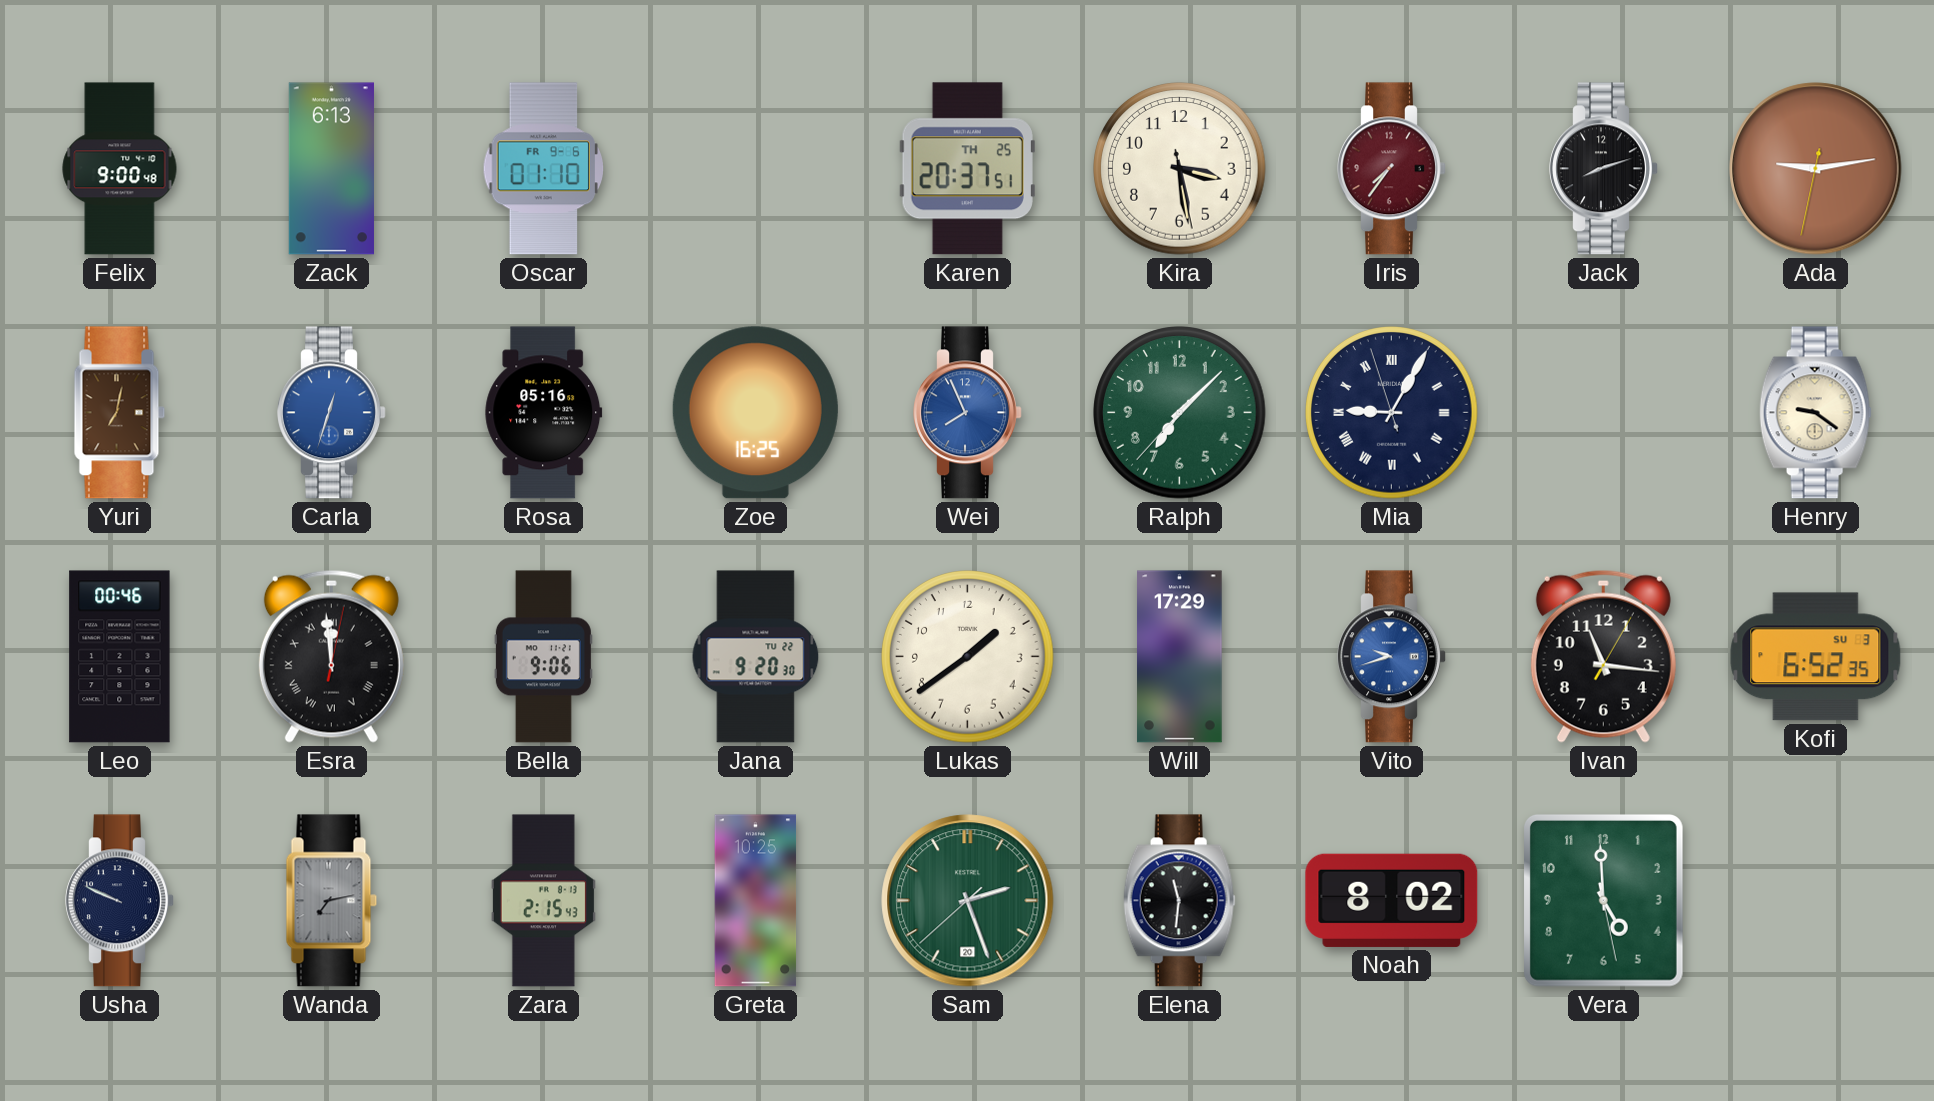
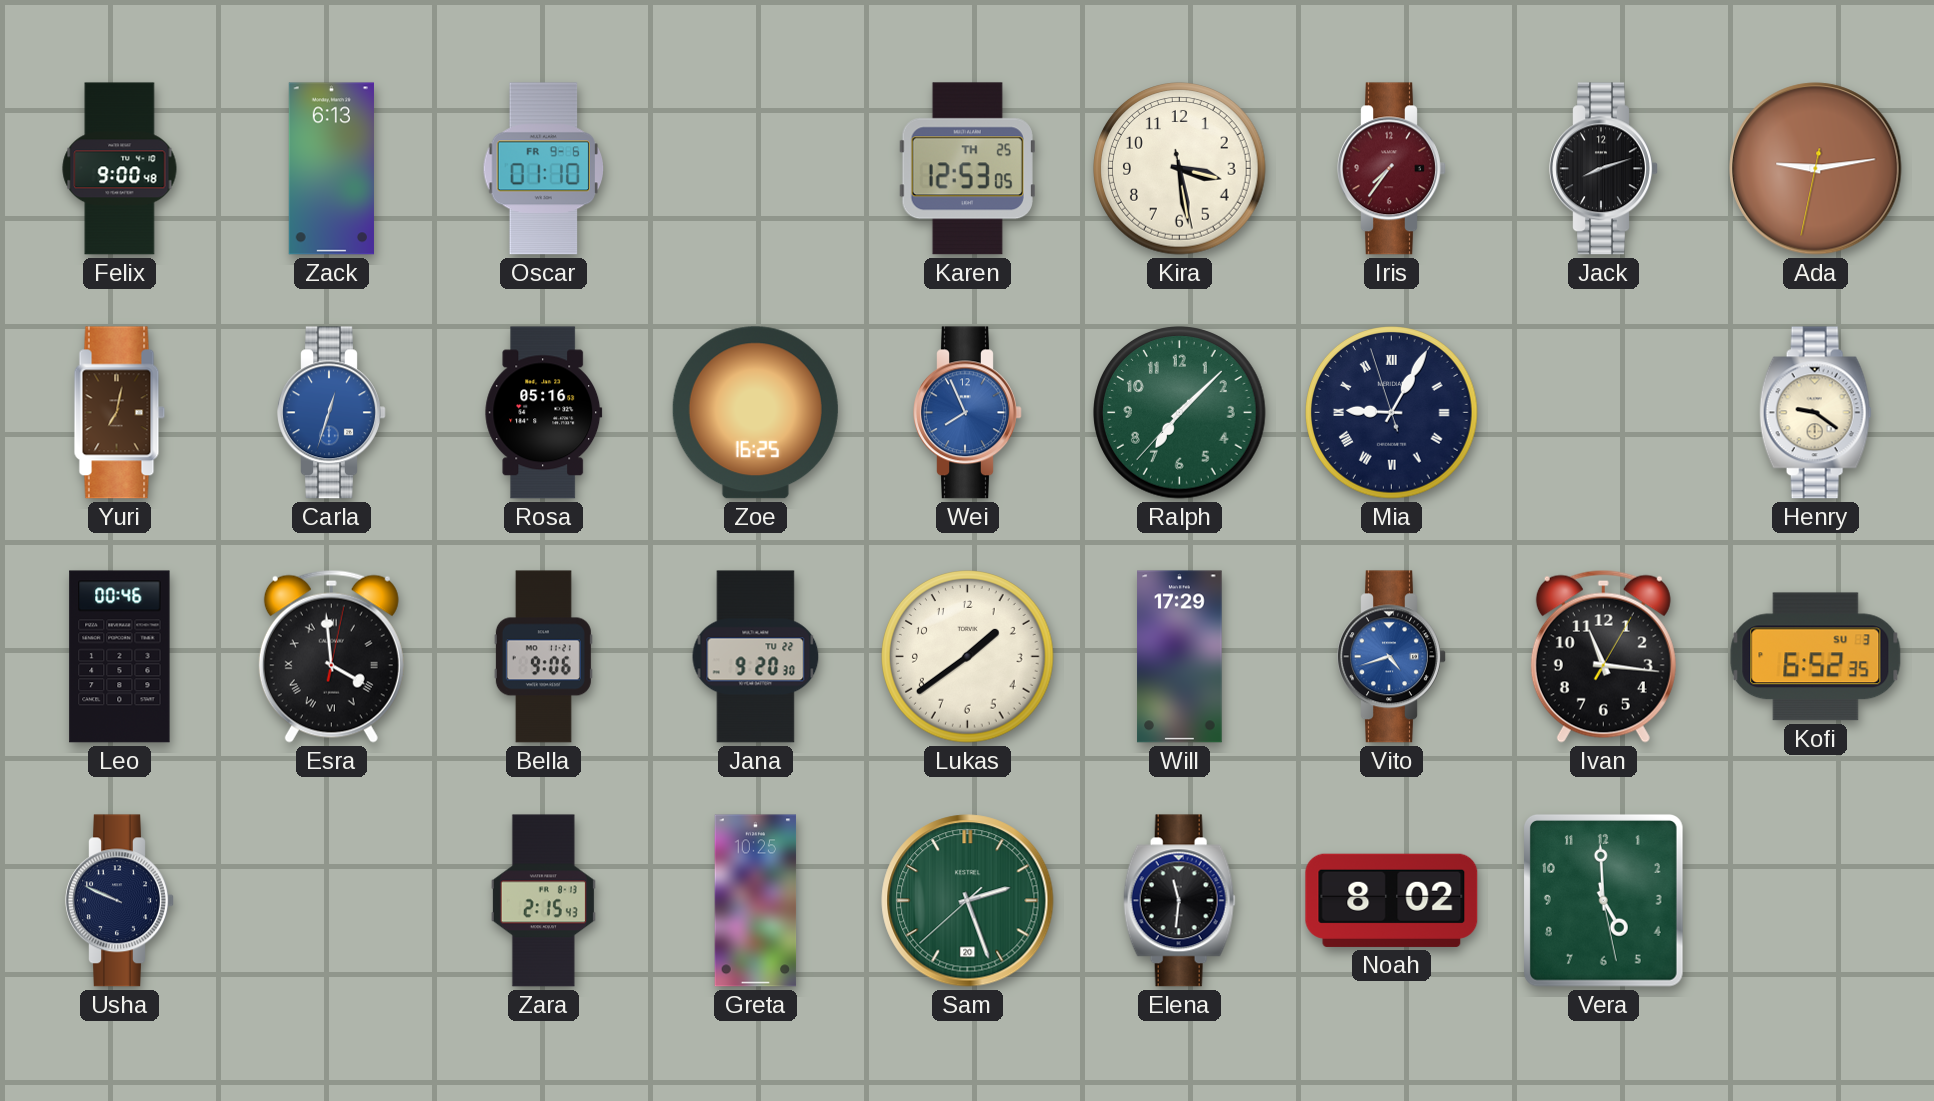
Karen: 20:37 -> 12:53 (967, 169)
Esra: 11:59 -> 3:59 (331, 656)
Vito: 9:42 -> 4:42 (1392, 657)
Wanda: 7:13 -> none (332, 901)
